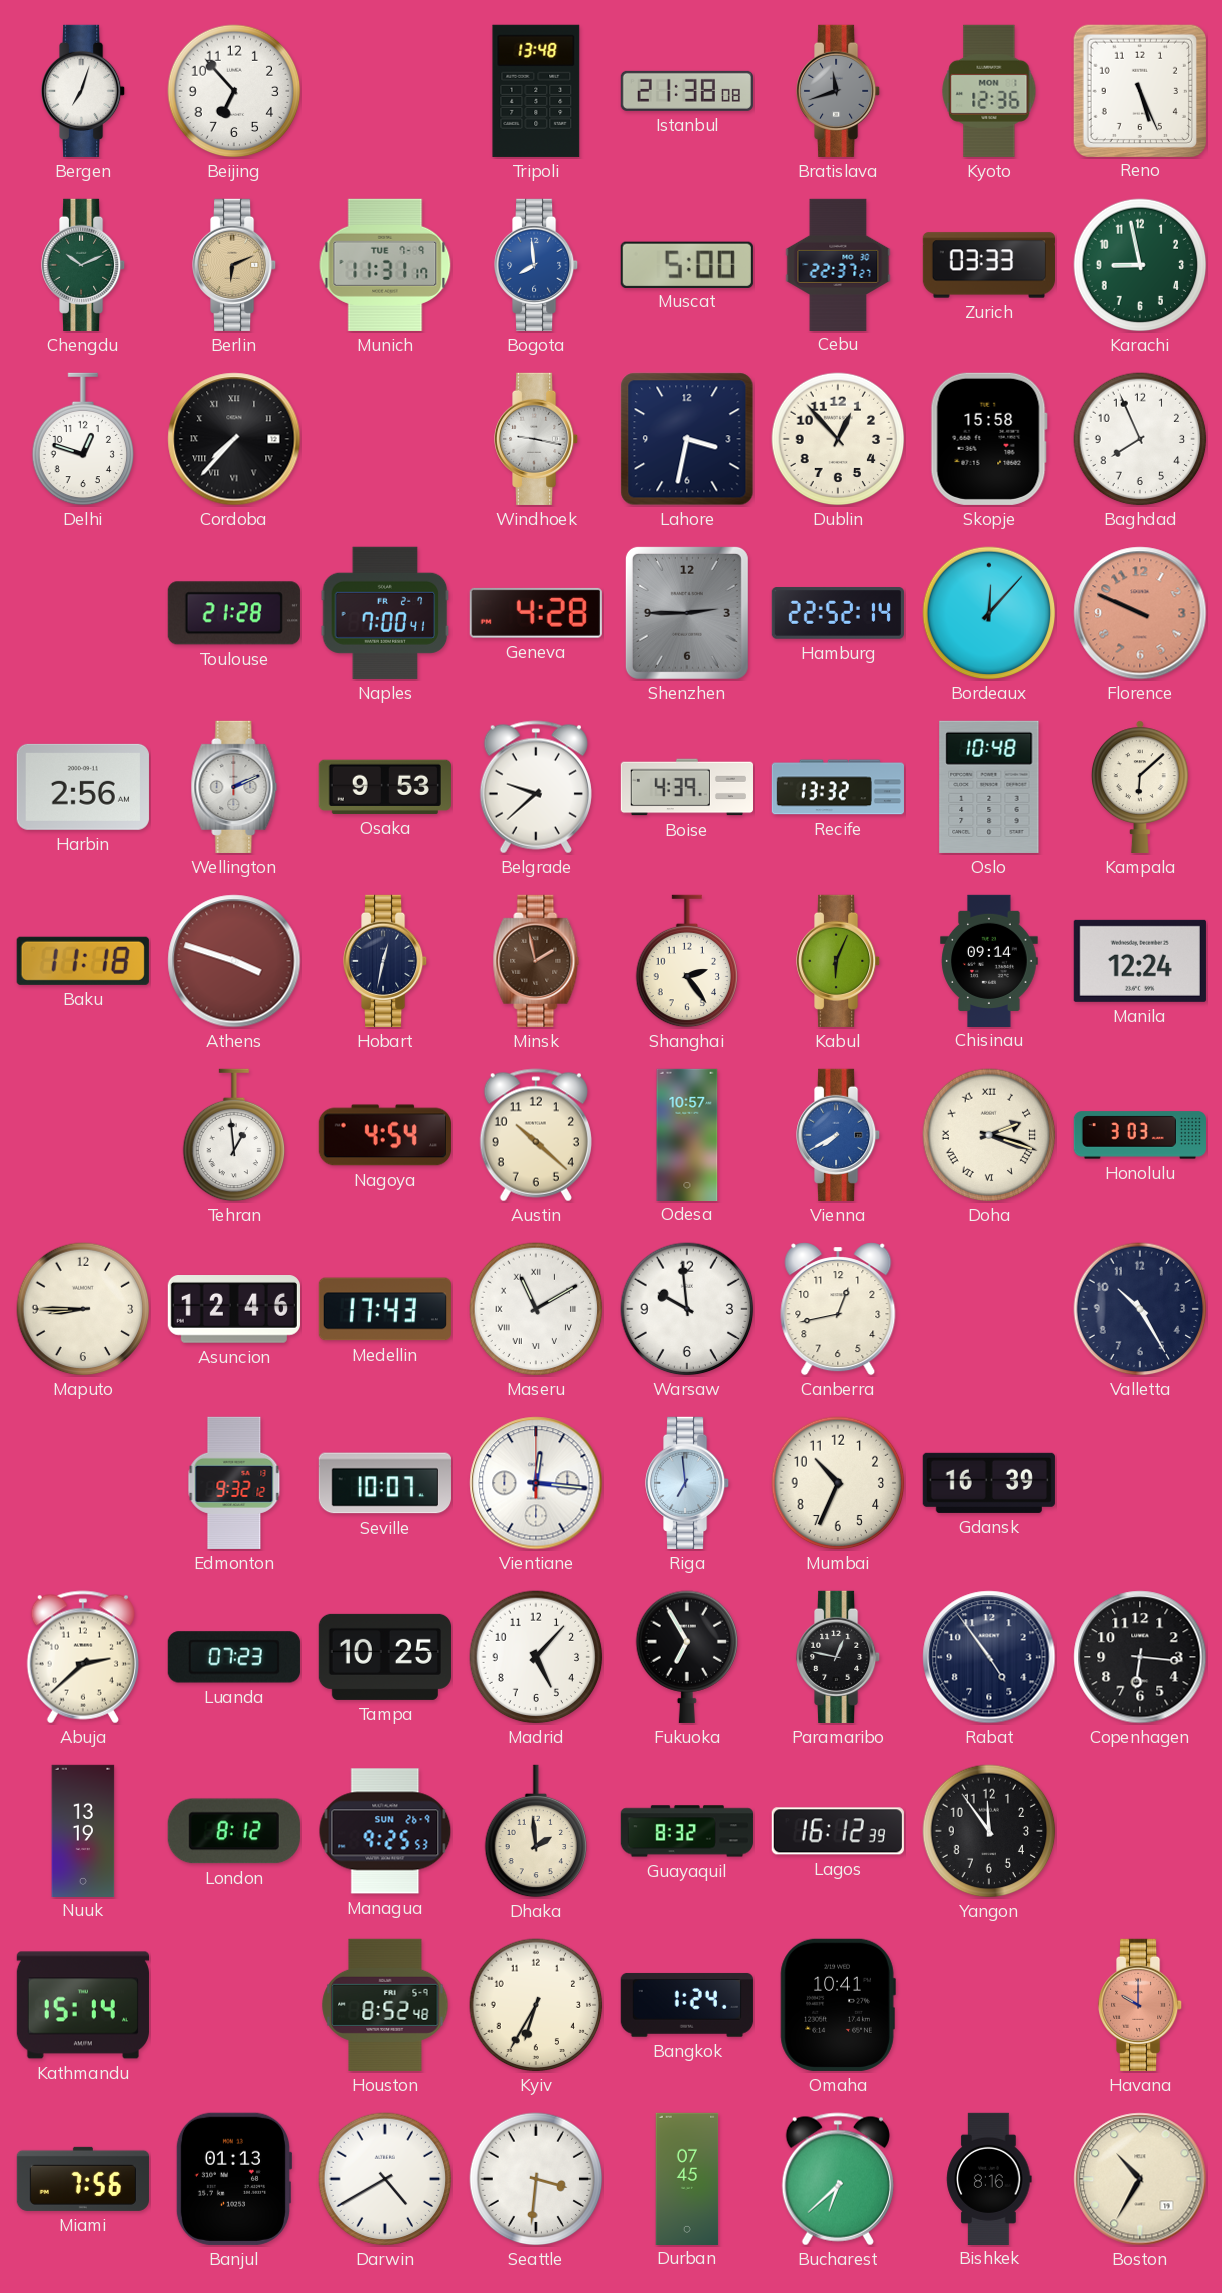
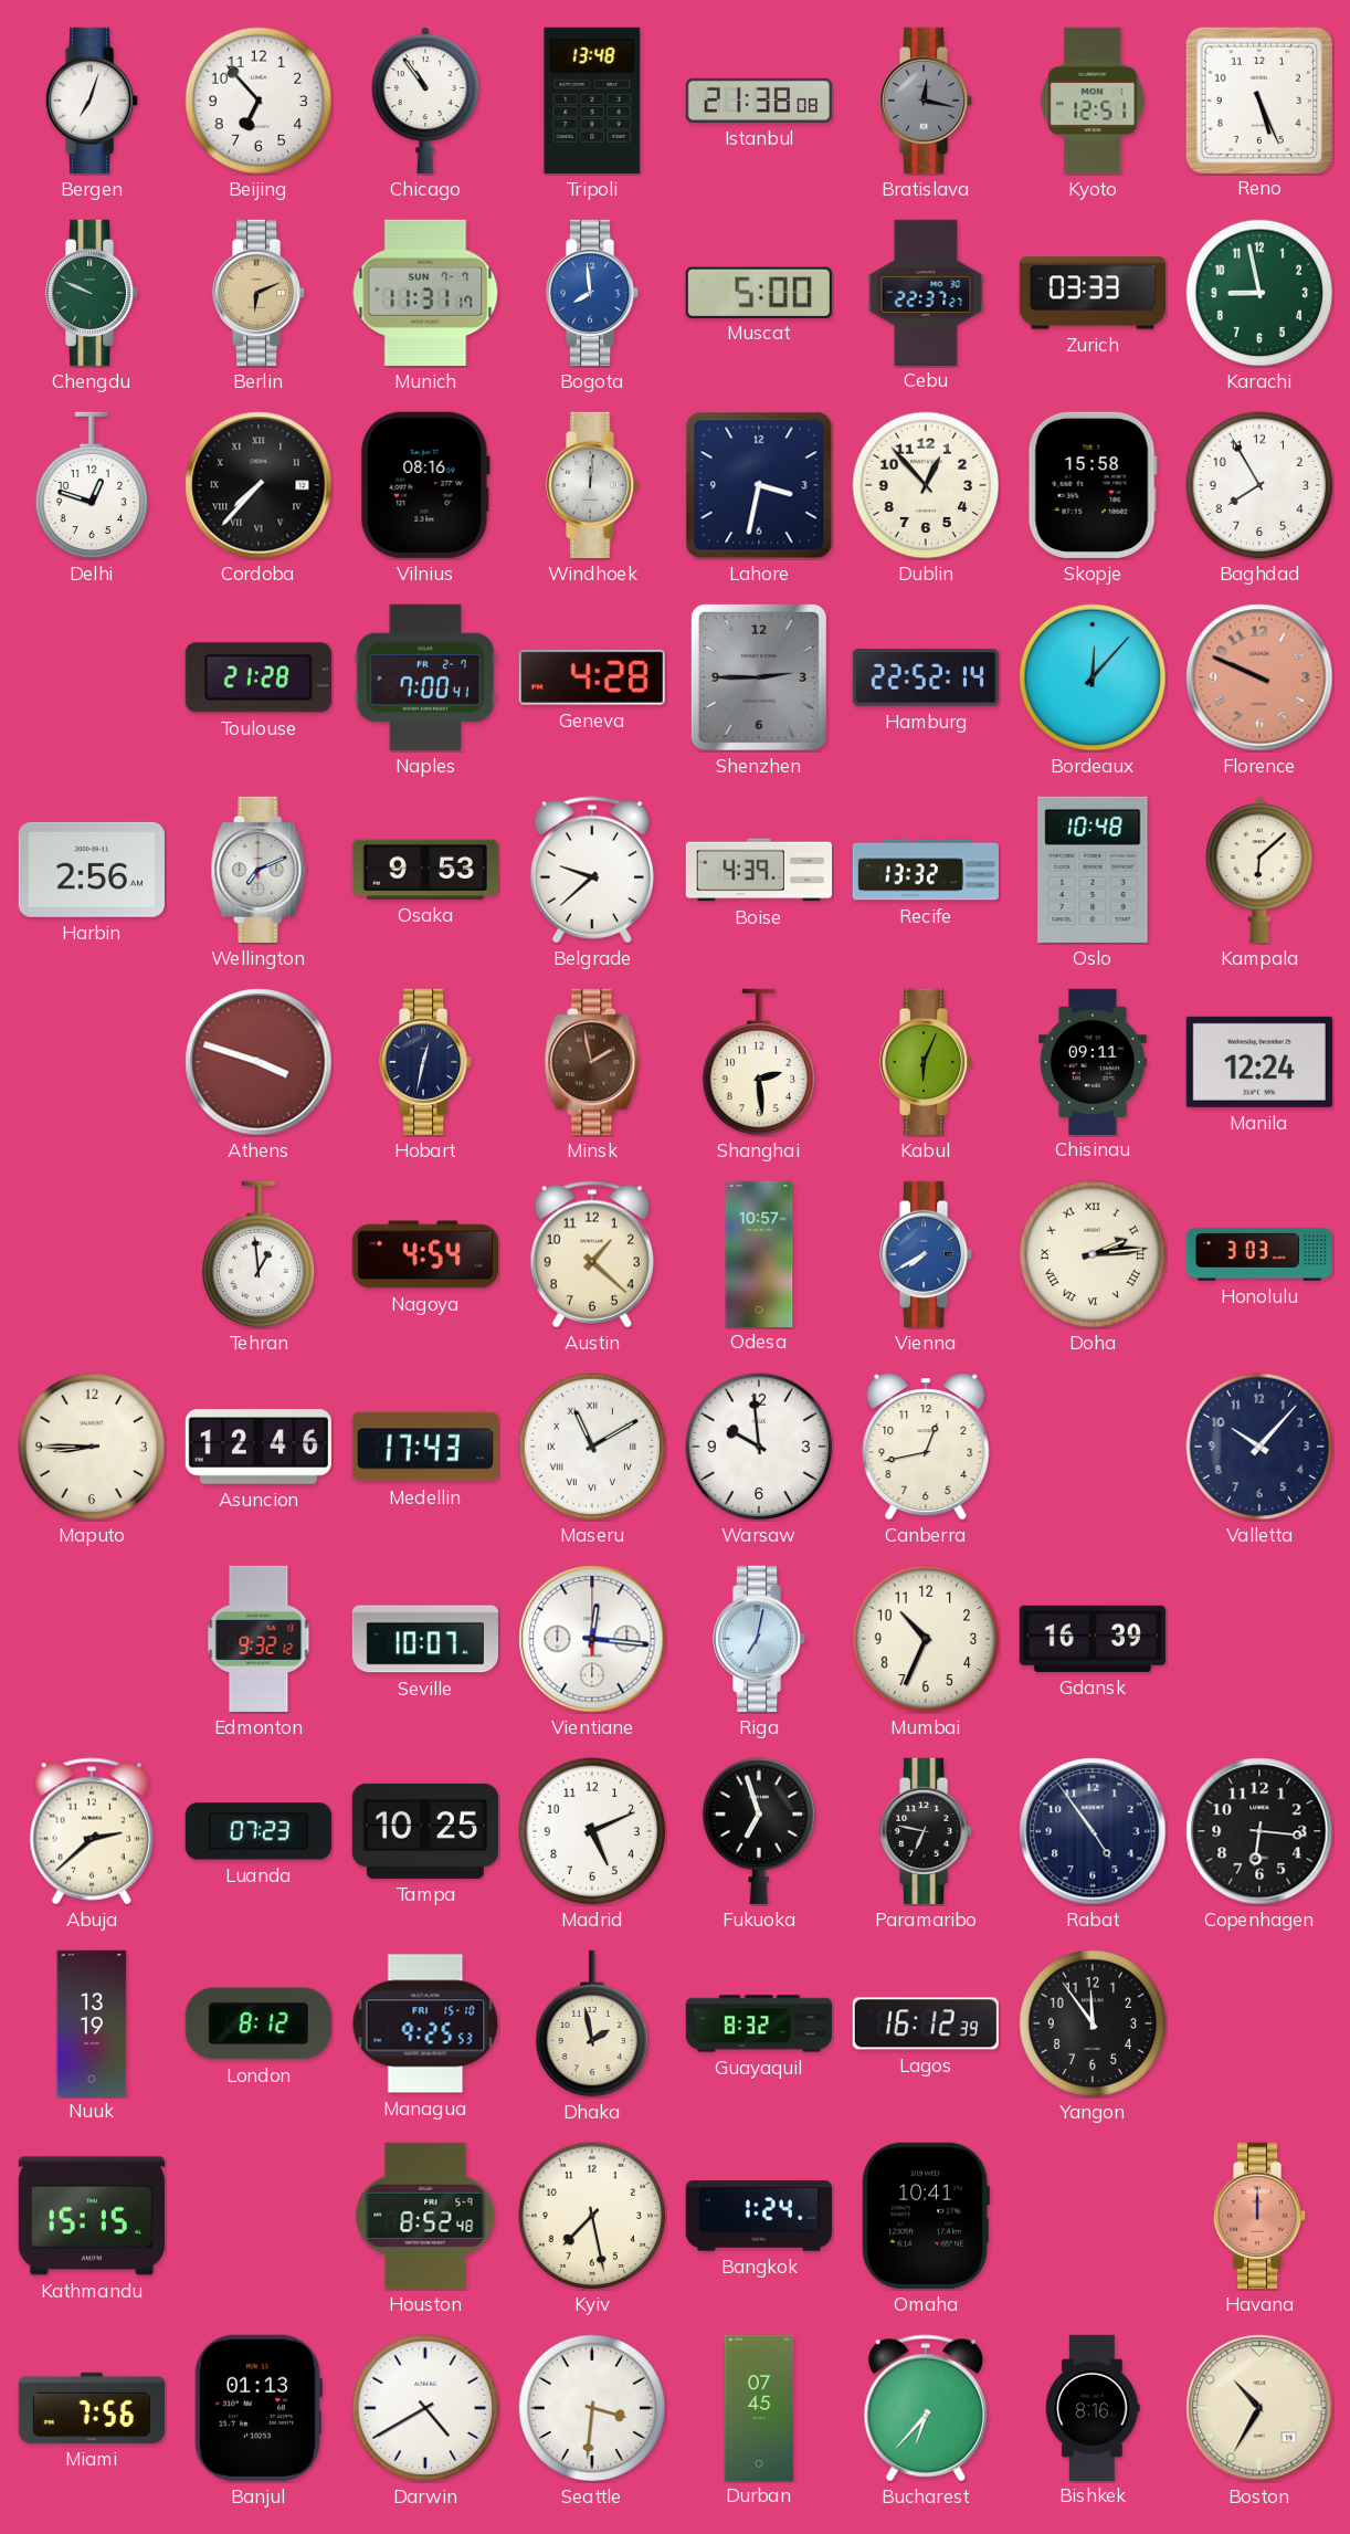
Chicago: none -> 10:54 (425, 101)
Bratislava: 11:42 -> 12:17 (927, 101)
Kyoto: 12:36 -> 12:51 (1093, 101)
Chengdu: 10:11 -> 9:49 (93, 293)
Munich date: TUE 7-9 -> SUN 7-7 (425, 293)
Vilnius: none -> 08:16 (425, 485)
Windhoek: 9:17 -> 12:01 (593, 485)
Baghdad: 7:56 -> 7:55 (1259, 485)
Wellington: 2:11 -> 7:11 (259, 870)
Baku: 11:18 -> none (83, 961)
Shanghai: 2:24 -> 2:29 (759, 1062)
Chisinau: 09:14 -> 09:11 (1093, 1061)
Austin: 10:22 -> 1:22 (592, 1254)
Doha: 2:18 -> 2:14 (1093, 1254)
Valletta: 10:25 -> 10:07 (1259, 1447)
Riga: 6:59 -> 7:02 (760, 1639)
Madrid: 5:07 -> 5:11 (592, 1831)
Fukuoka: 6:55 -> 6:57 (759, 1831)
Paramaribo: 12:47 -> 6:47 (927, 1831)
Managua date: SUN 26-9 -> FRI 15-10 (425, 2023)
Dhaka: 1:59 -> 1:58 (592, 2023)
Kathmandu: 15:14 -> 15:15 (92, 2216)
Kyiv: 6:35 -> 7:28 (592, 2216)
Havana: 10:00 -> 12:00 (1261, 2216)
Bucharest: 6:38 -> 6:37 (926, 2408)
